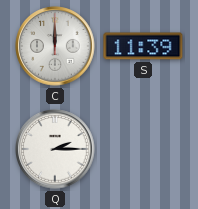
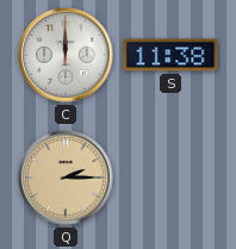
S: 11:39 -> 11:38 (170, 55)
Q dial: white -> champagne (66, 178)
